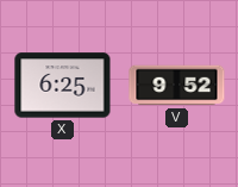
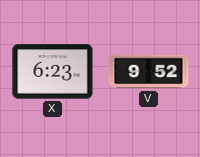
X: 6:25 -> 6:23 (53, 72)
